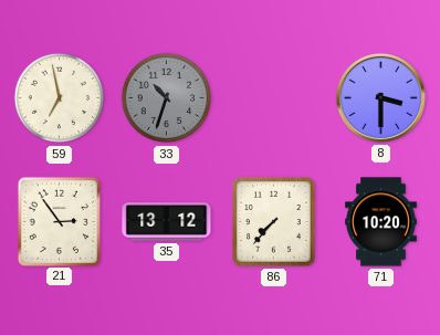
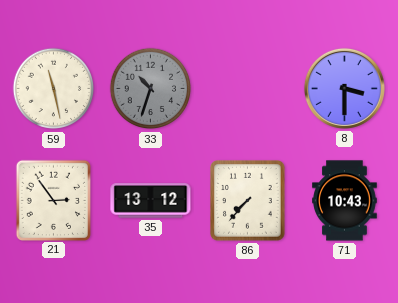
59: 6:58 -> 11:28 (54, 89)
71: 10:20 -> 10:43 (345, 201)
